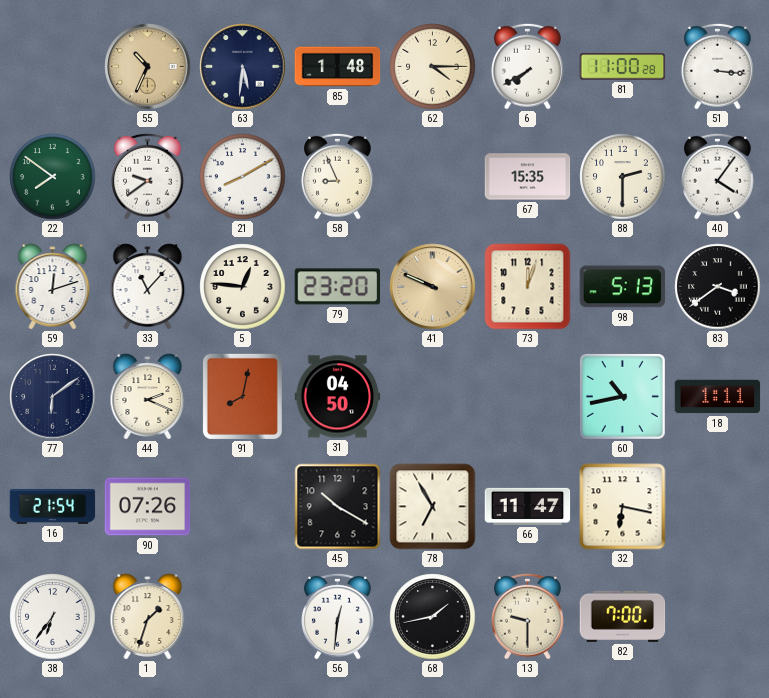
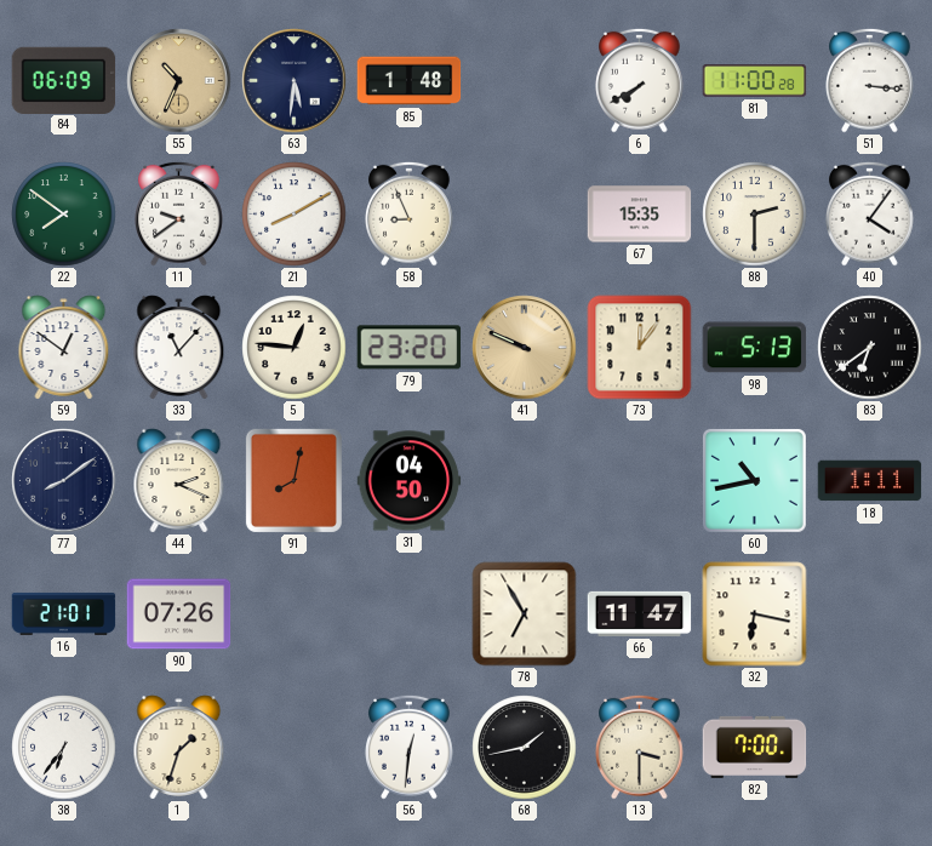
84: none -> 06:09 (64, 80)
62: 4:15 -> none (433, 67)
59: 12:12 -> 12:51 (64, 348)
73: 12:03 -> 12:06 (640, 348)
83: 3:39 -> 6:39 (870, 348)
77: 6:09 -> 8:09 (64, 481)
16: 21:54 -> 21:01 (64, 613)
45: 10:20 -> none (338, 507)
13: 9:30 -> 3:30 (640, 747)
